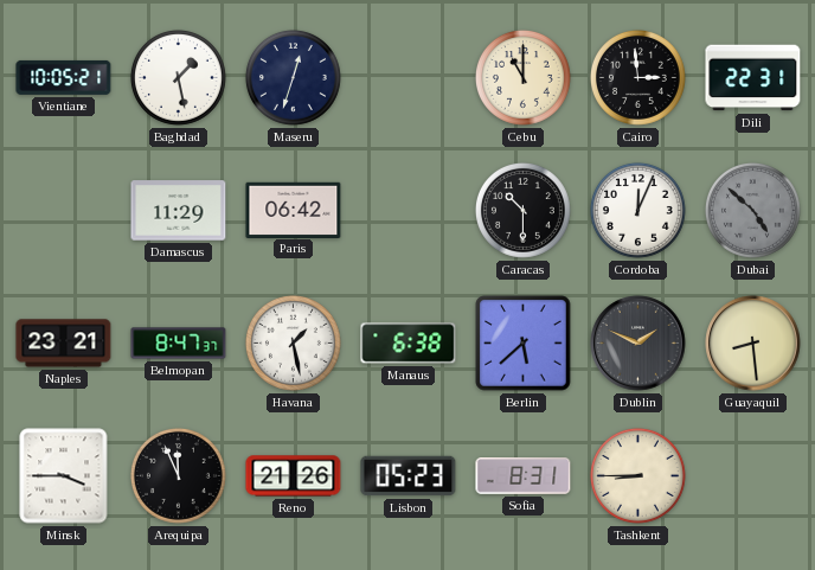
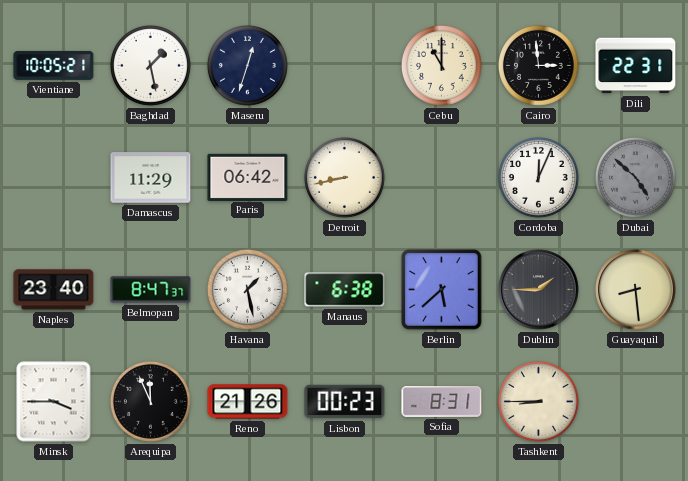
Detroit: none -> 8:43 (344, 177)
Caracas: 10:30 -> none (522, 210)
Naples: 23:21 -> 23:40 (54, 290)
Dublin: 1:49 -> 1:45 (539, 290)
Lisbon: 05:23 -> 00:23 (345, 402)
